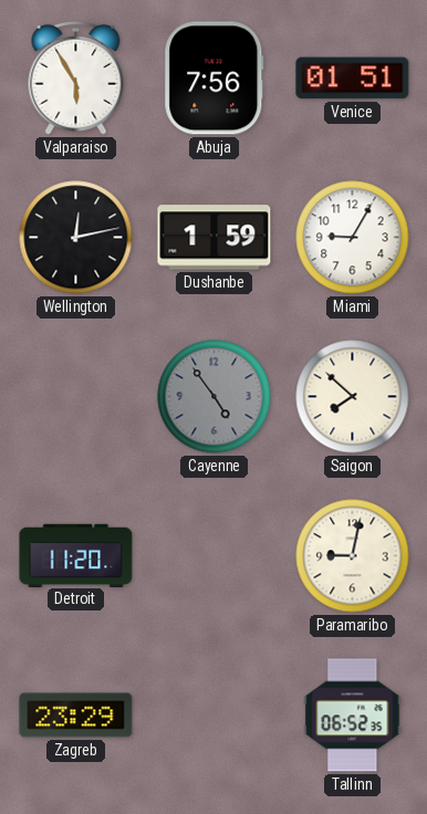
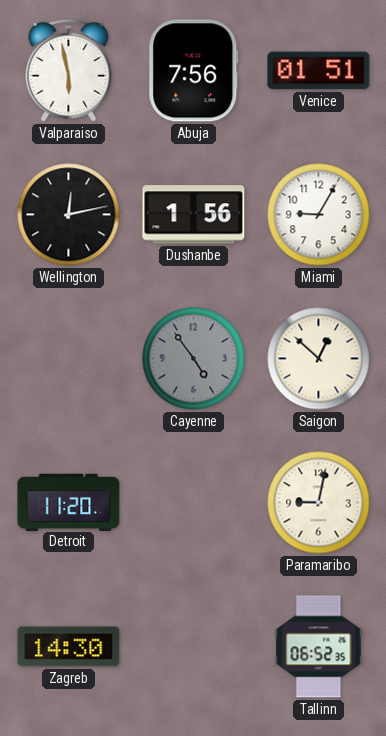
Valparaiso: 5:55 -> 5:58 (69, 70)
Dushanbe: 1:59 -> 1:56 (194, 215)
Saigon: 7:52 -> 12:52 (319, 359)
Zagreb: 23:29 -> 14:30 (69, 647)
